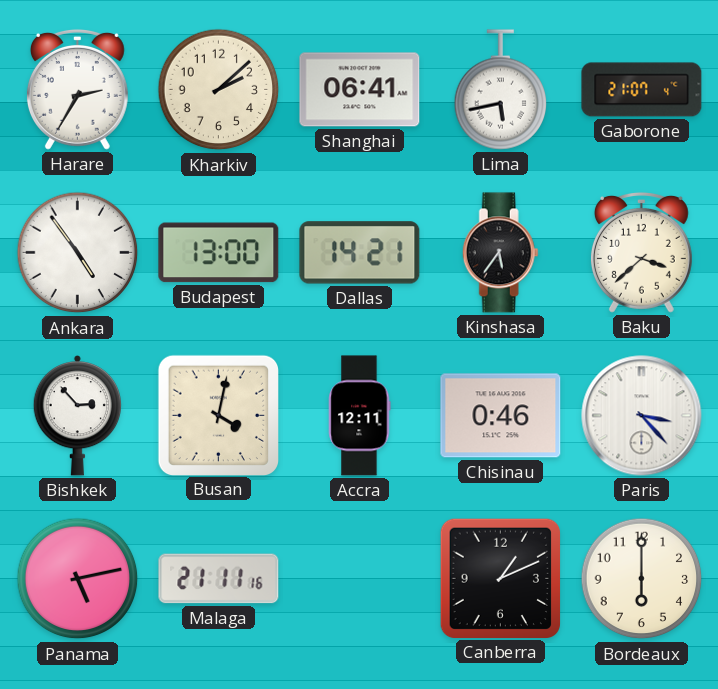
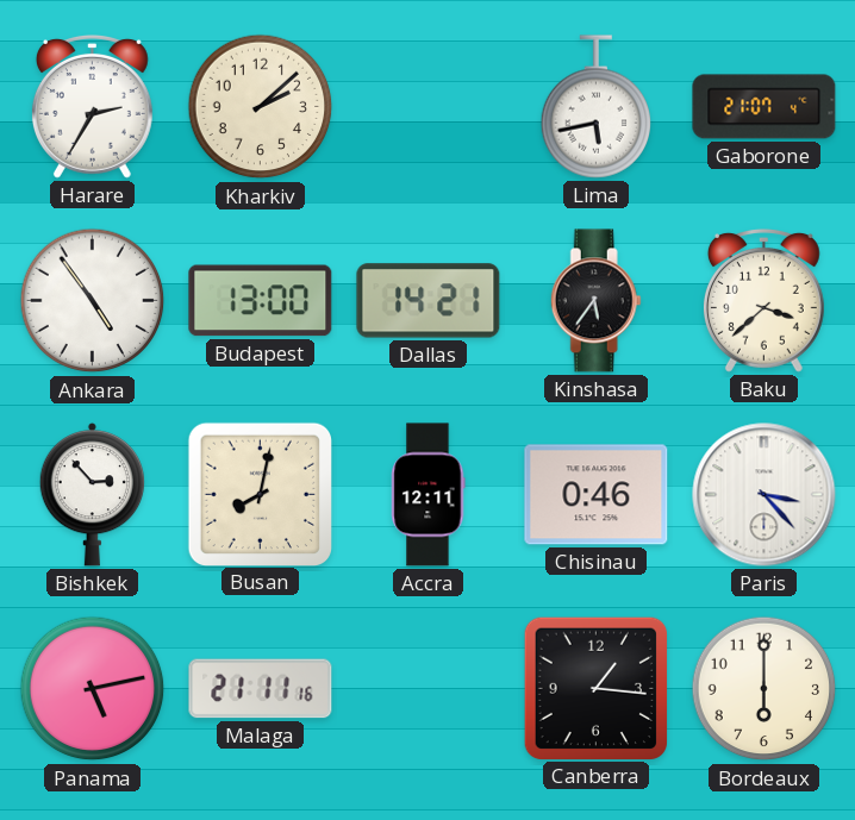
Shanghai: 06:41 -> none (360, 90)
Busan: 4:02 -> 8:02 (260, 494)
Canberra: 1:11 -> 1:16 (595, 688)
